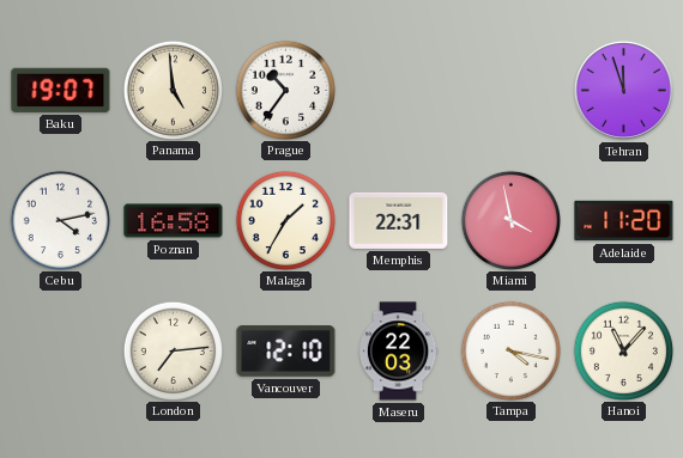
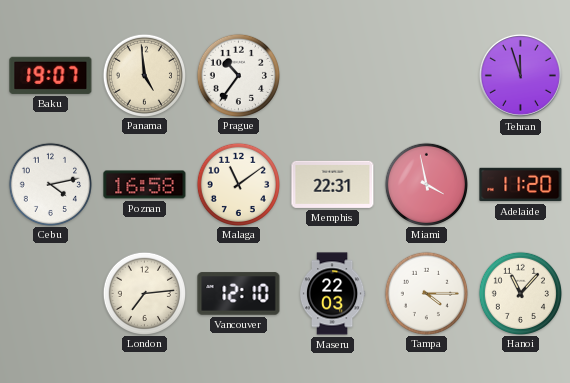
Malaga: 1:35 -> 11:09 (238, 184)
Tampa: 4:17 -> 4:15 (426, 293)
